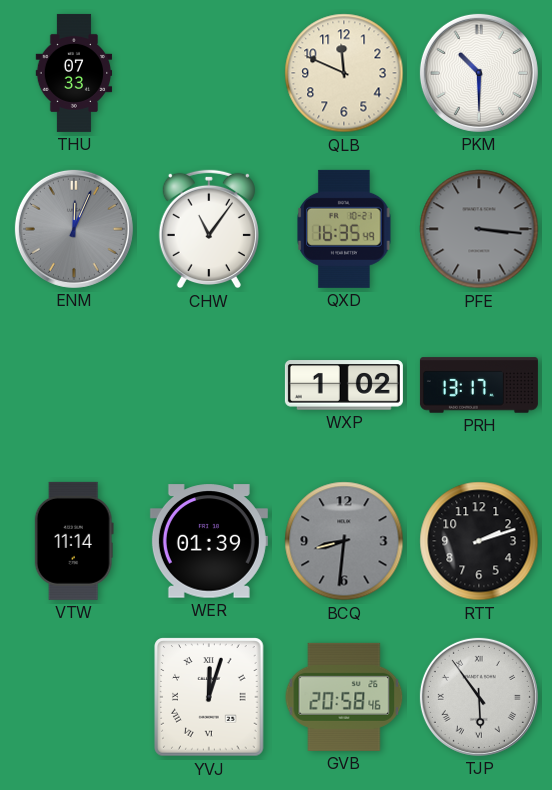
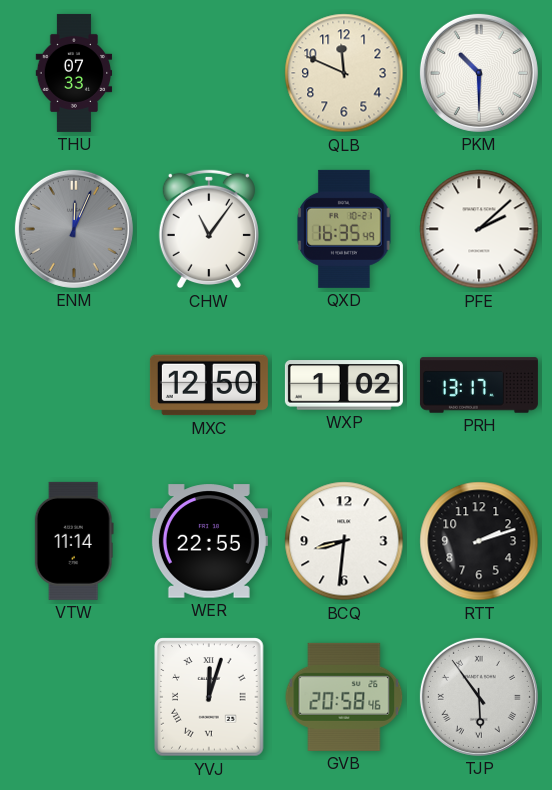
PFE: 3:16 -> 2:08 (479, 229)
PFE dial: grey -> white (479, 229)
MXC: none -> 12:50 (209, 385)
WER: 01:39 -> 22:55 (209, 541)
BCQ dial: grey -> white (344, 541)
